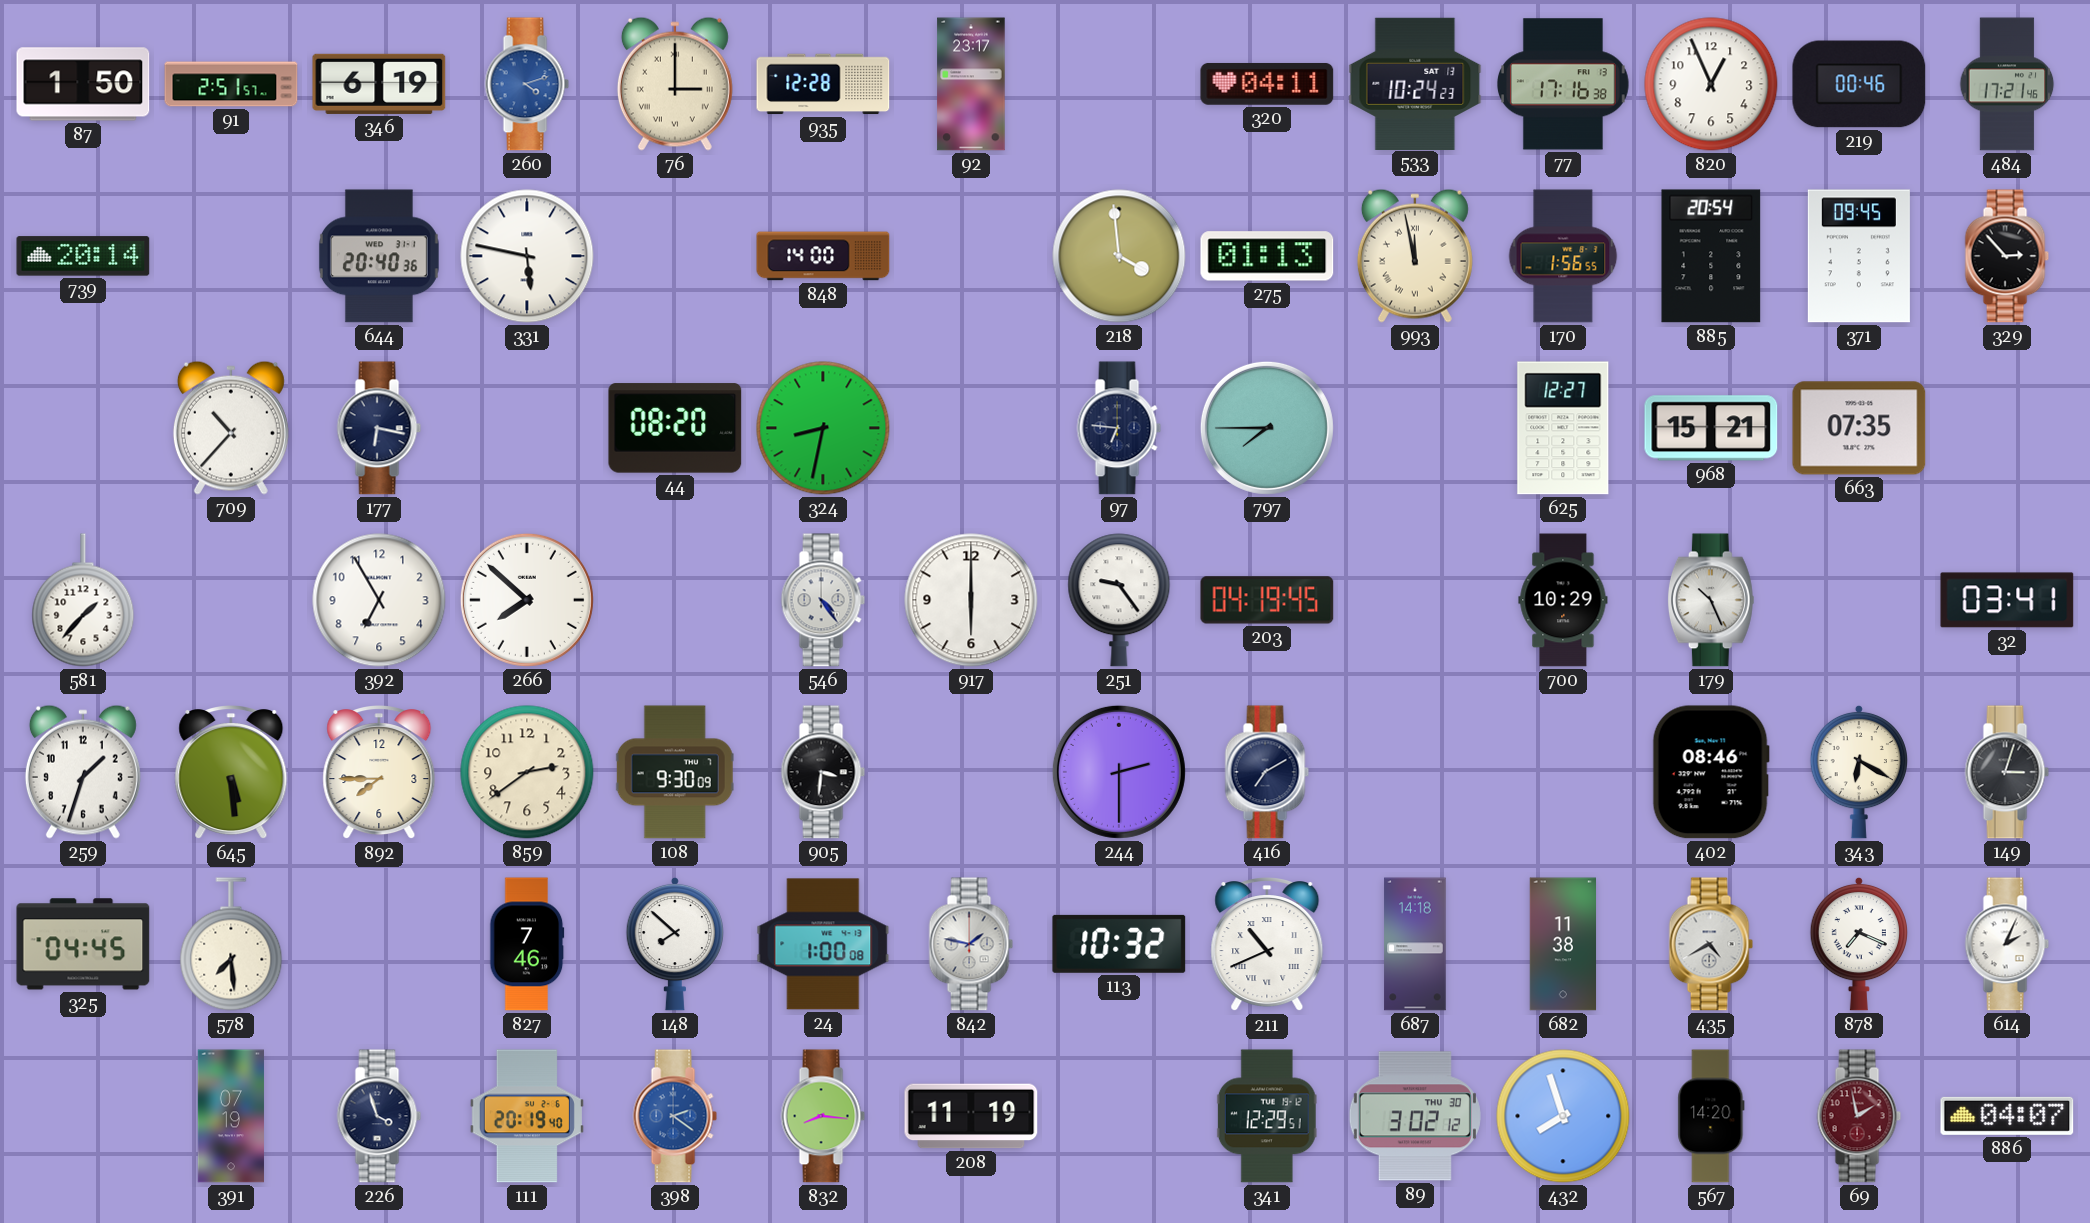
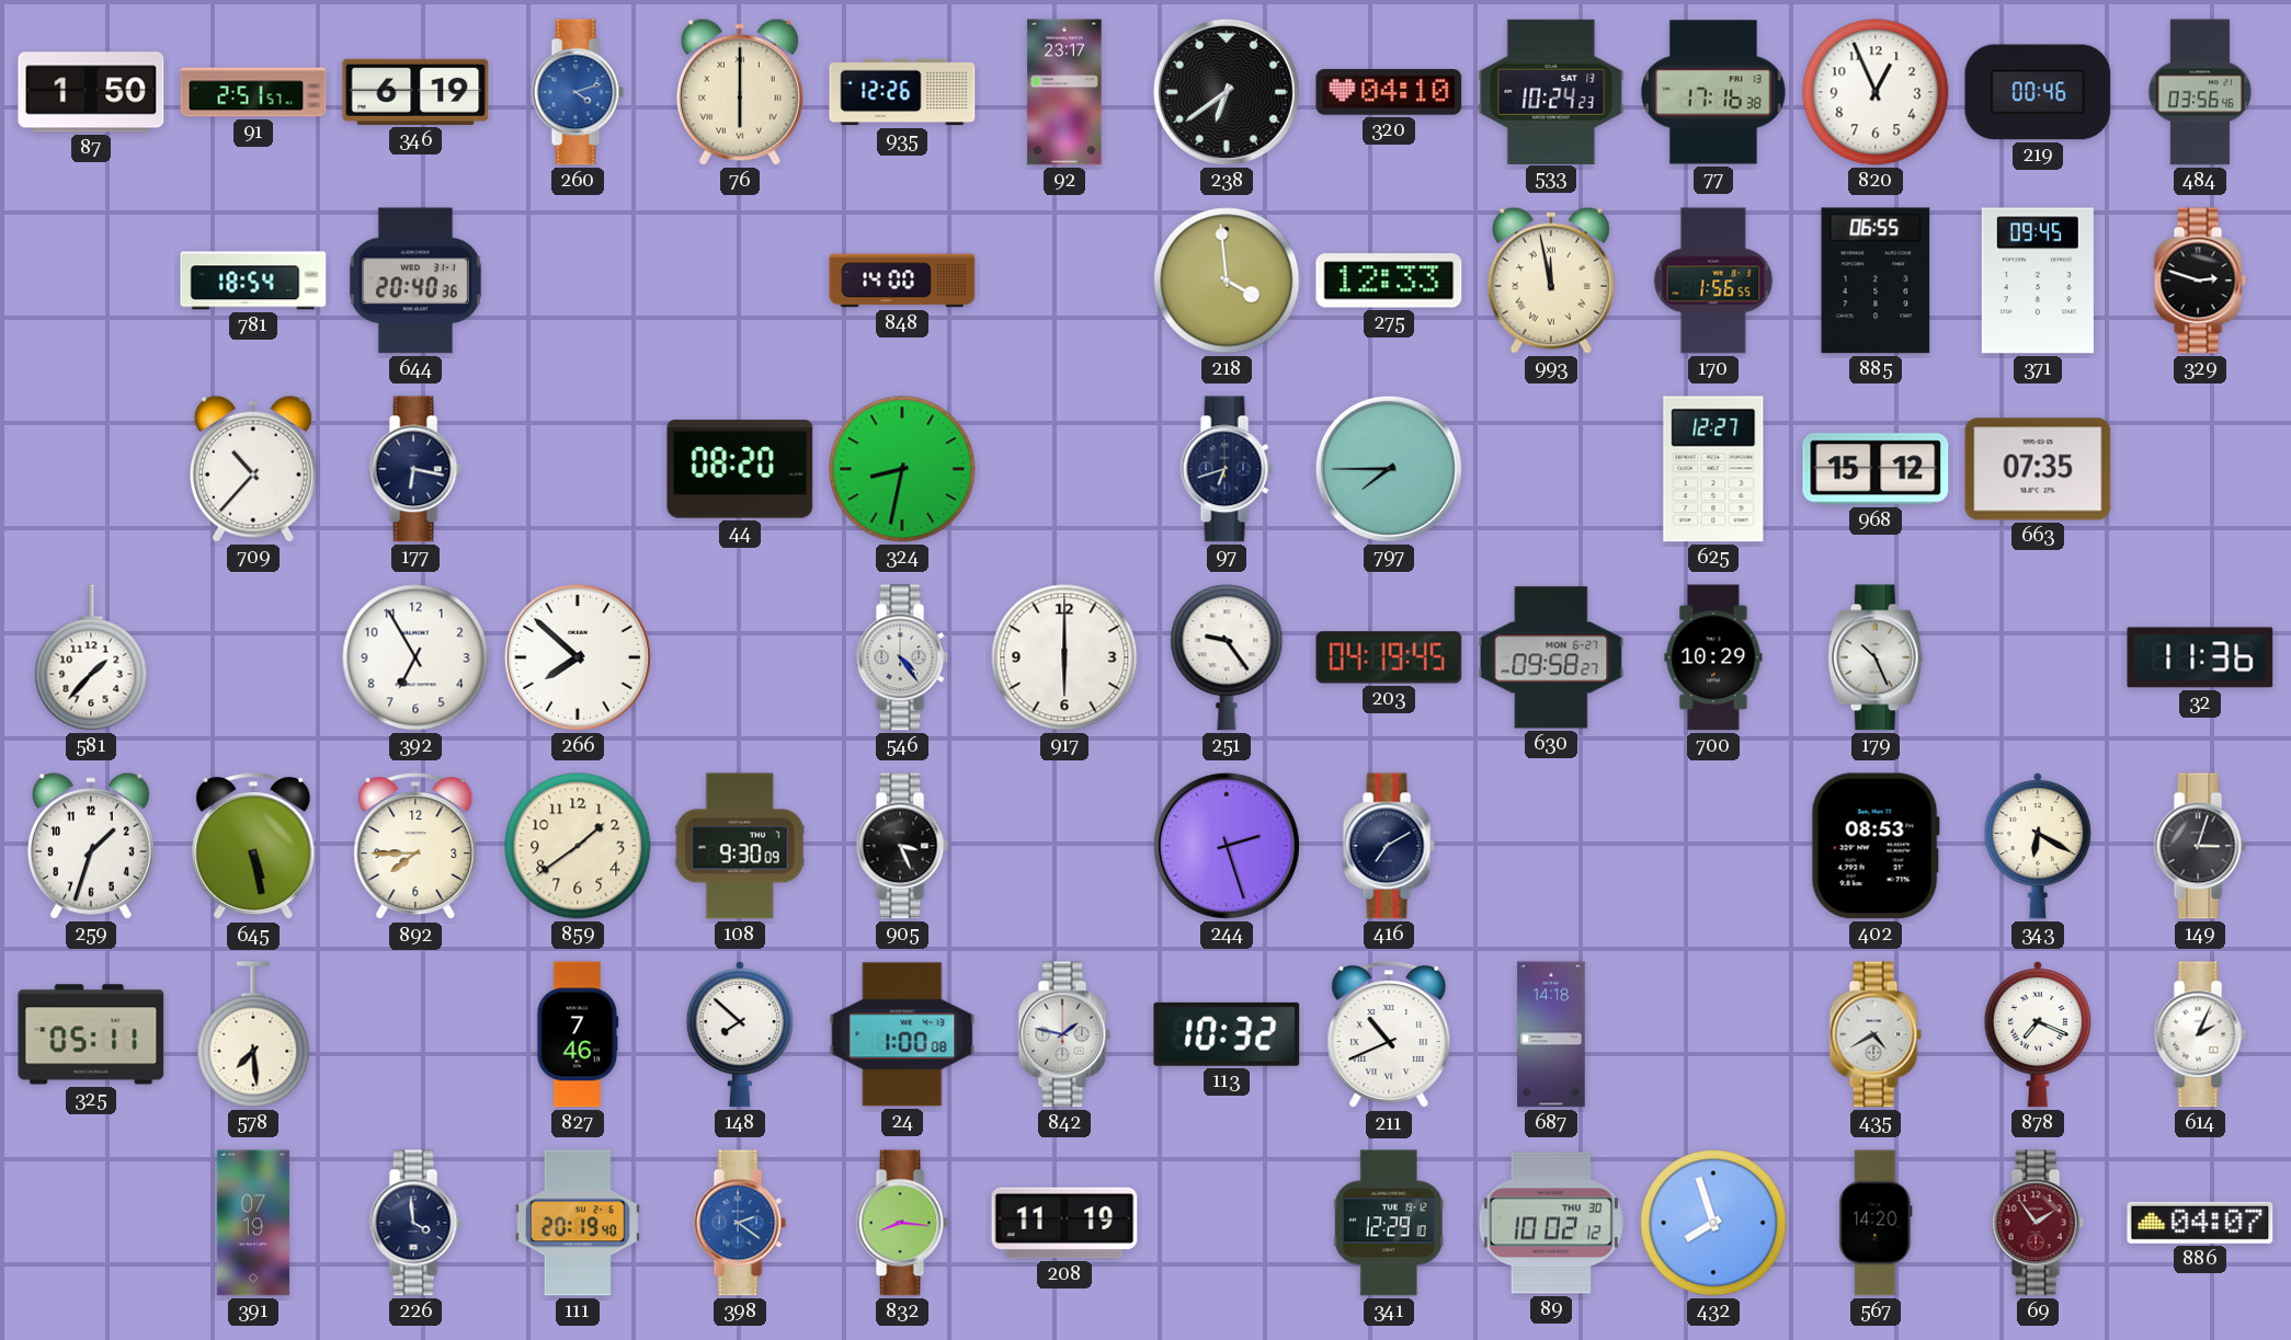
76: 3:00 -> 6:00 (740, 92)
935: 12:28 -> 12:26 (902, 92)
238: none -> 6:39 (1227, 92)
320: 04:11 -> 04:10 (1389, 92)
484: 17:21 -> 03:56 (2200, 92)
739: 20:14 -> none (83, 256)
781: none -> 18:54 (253, 280)
331: 5:47 -> none (527, 256)
275: 01:13 -> 12:33 (1389, 280)
885: 20:54 -> 06:55 (1876, 280)
329: 2:53 -> 2:48 (2200, 280)
97: 6:46 -> 6:42 (1227, 469)
968: 15:21 -> 15:12 (1876, 469)
630: none -> 09:58 (1551, 657)
32: 03:41 -> 11:36 (2200, 657)
645: 5:29 -> 5:28 (253, 847)
859: 2:39 -> 1:39 (578, 846)
905: 3:31 -> 3:26 (902, 846)
244: 2:30 -> 2:27 (1227, 846)
402: 08:46 -> 08:53 (1876, 846)
325: 04:45 -> 05:11 (91, 1034)
682: 11:38 -> none (1563, 944)
226: 3:57 -> 3:59 (415, 1223)
341: 12:29:51 -> 12:29:10 (1389, 1223)
89: 3:02 -> 10:02 (1551, 1223)
69: 1:58 -> 1:54 (2038, 1223)
